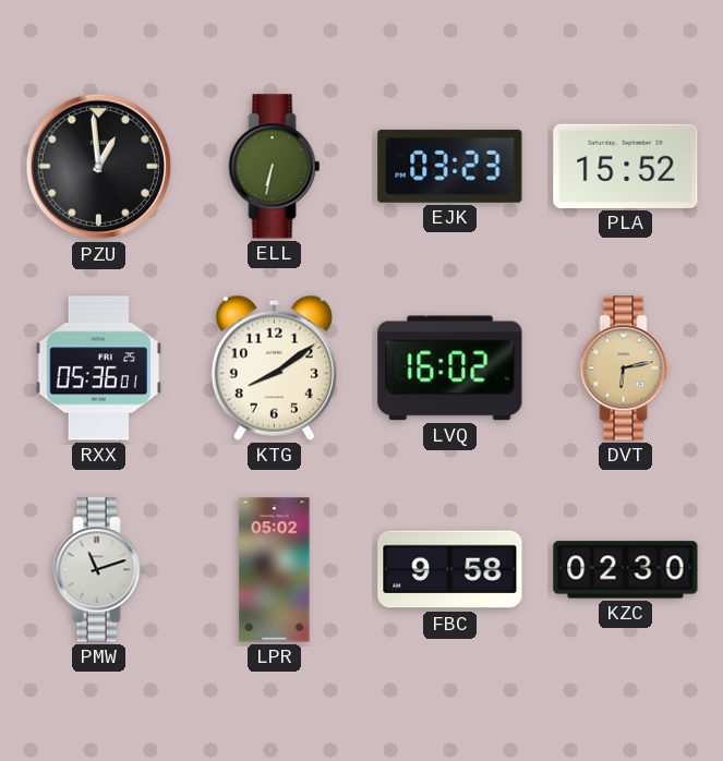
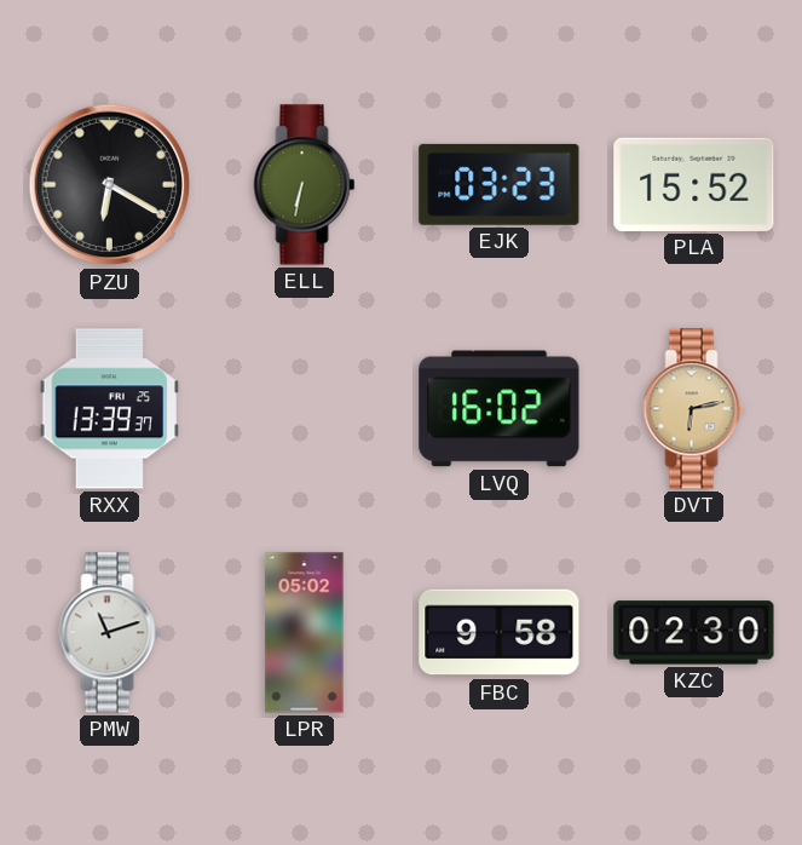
PZU: 12:59 -> 6:20 (110, 185)
RXX: 05:36 -> 13:39 (110, 409)
KTG: 8:09 -> none (274, 367)
